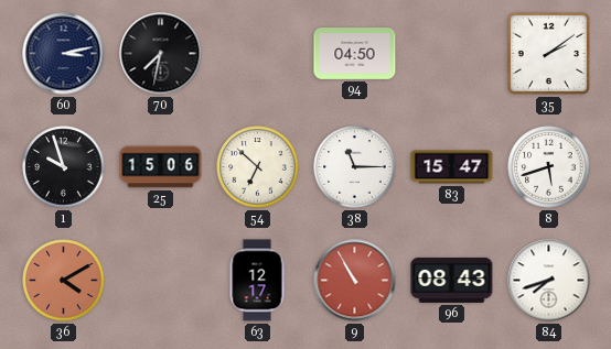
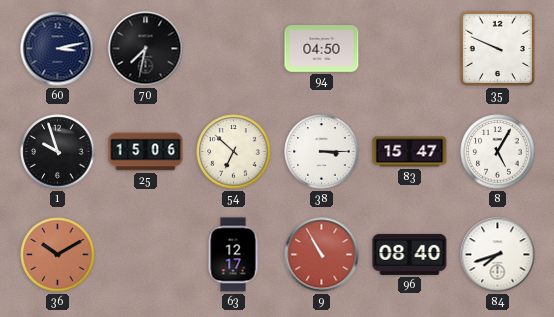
35: 2:09 -> 9:49 (497, 48)
38: 11:15 -> 3:15 (322, 152)
8: 5:42 -> 5:05 (498, 152)
36: 4:10 -> 10:10 (58, 255)
96: 08:43 -> 08:40 (410, 254)
